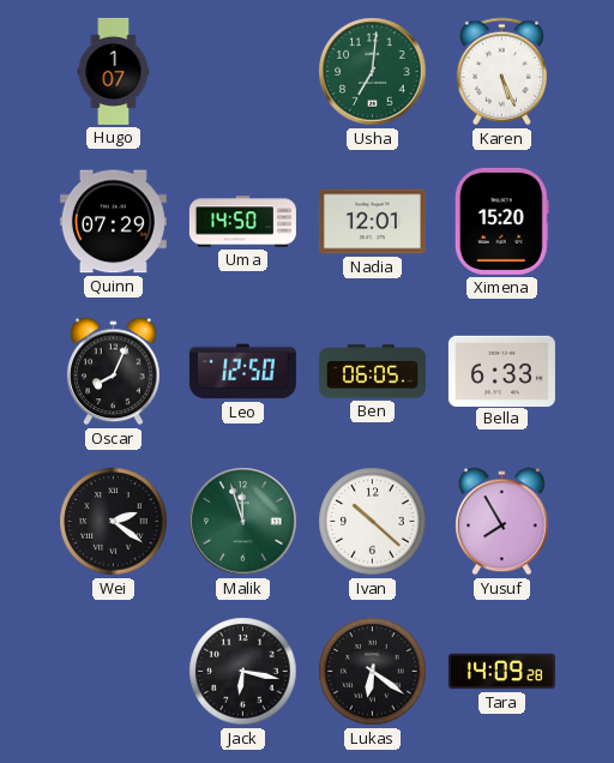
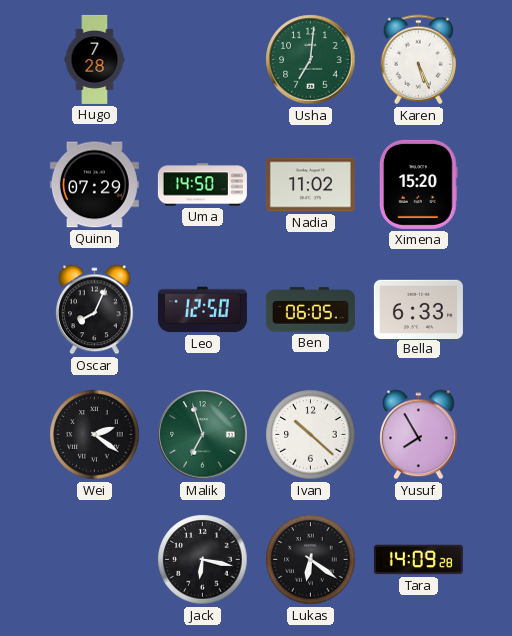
Hugo: 1:07 -> 7:28 (95, 59)
Nadia: 12:01 -> 11:02 (310, 185)
Malik: 11:57 -> 6:57 (203, 435)
